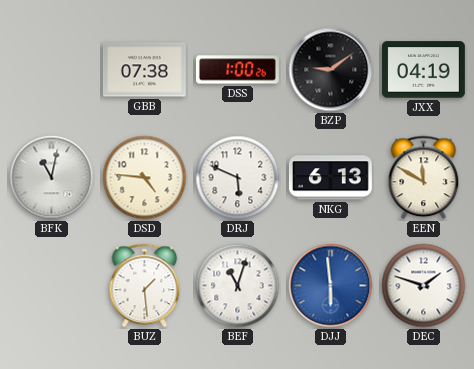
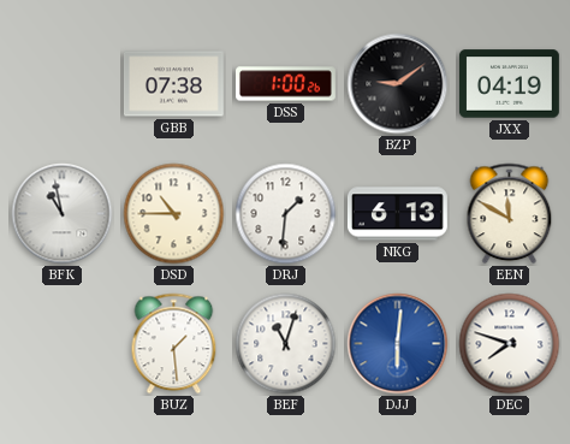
BFK: 11:02 -> 10:58 (63, 214)
DSD: 4:46 -> 10:45 (174, 214)
DRJ: 5:49 -> 1:31 (286, 214)
DJJ: 5:59 -> 6:01 (398, 344)
DEC: 1:48 -> 7:48 (510, 344)
